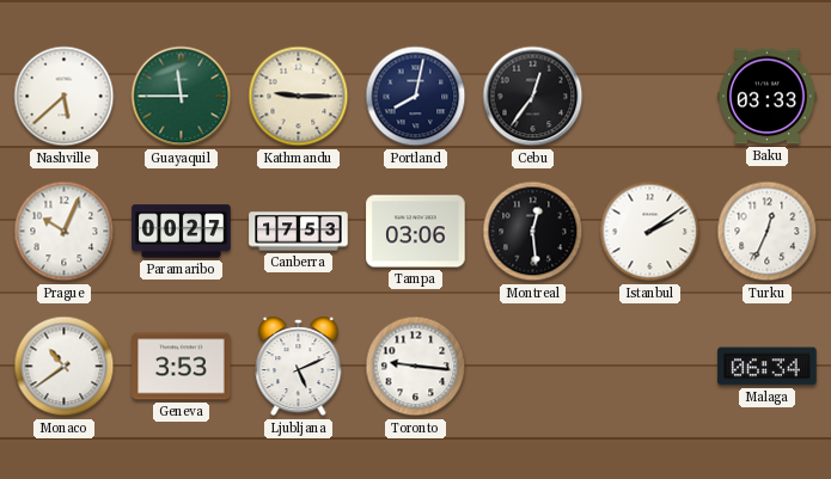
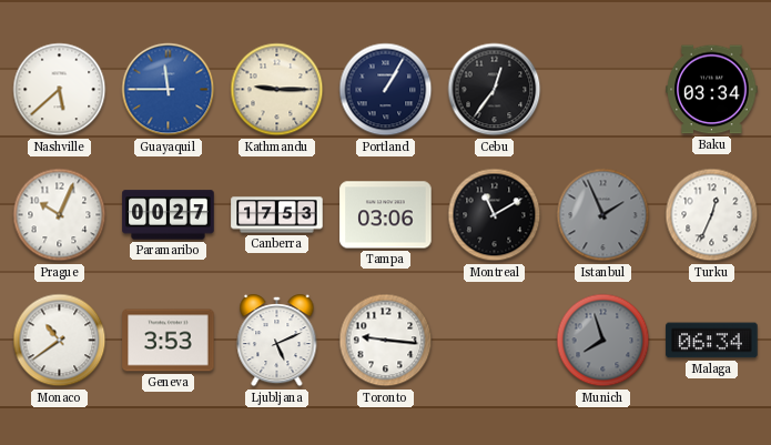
Guayaquil dial: green -> blue (169, 90)
Portland: 8:02 -> 1:05 (386, 90)
Baku: 03:33 -> 03:34 (712, 90)
Montreal: 12:29 -> 11:10 (495, 215)
Istanbul: 2:09 -> 1:56 (603, 215)
Istanbul dial: white -> grey (603, 215)
Munich: none -> 7:57 (603, 341)
